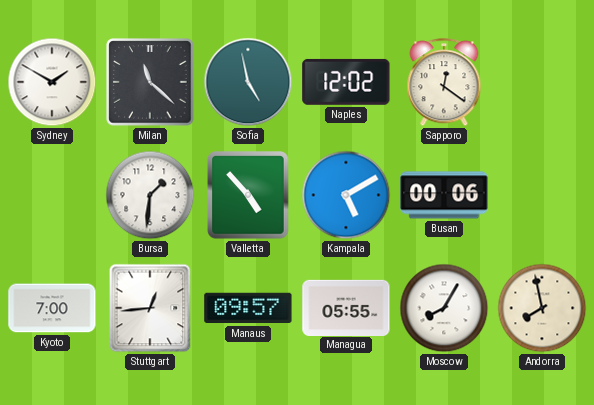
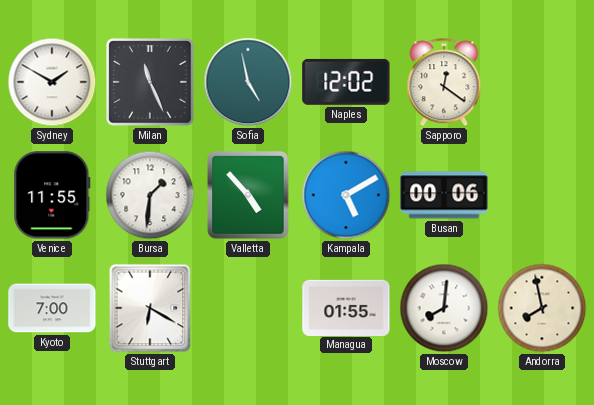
Milan: 11:22 -> 11:26 (150, 82)
Venice: none -> 11:55 (52, 195)
Stuttgart: 12:44 -> 6:20 (150, 308)
Manaus: 09:57 -> none (248, 308)
Managua: 05:55 -> 01:55 (346, 307)
Moscow: 8:05 -> 8:01 (444, 308)
